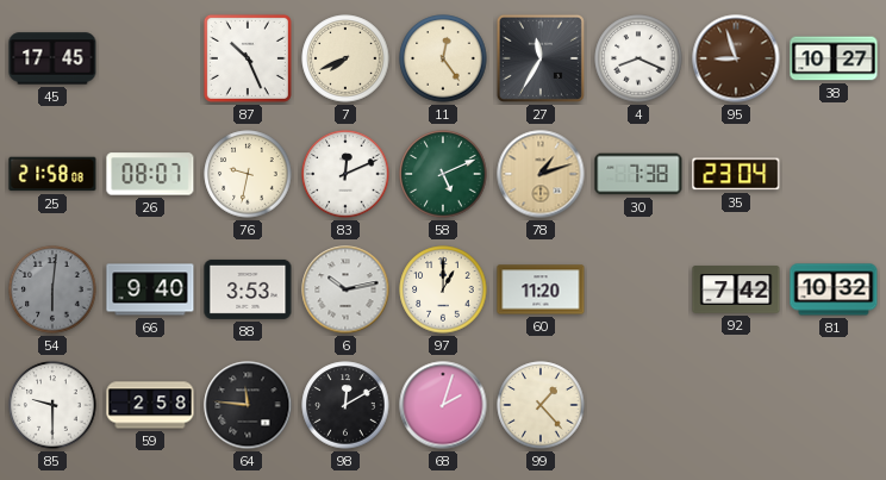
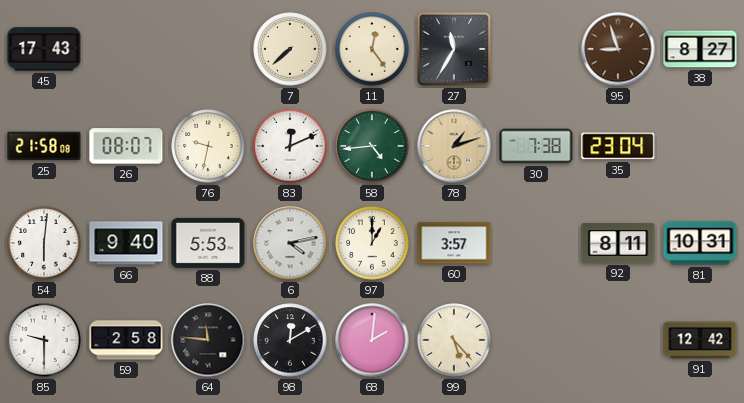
45: 17:45 -> 17:43 (44, 49)
87: 10:26 -> none (248, 58)
7: 7:41 -> 7:38 (290, 49)
4: 8:19 -> none (638, 58)
38: 10:27 -> 8:27 (700, 49)
58: 5:11 -> 4:44 (372, 146)
54 dial: grey -> white (44, 243)
88: 3:53 -> 5:53 (208, 243)
6: 10:13 -> 4:13 (290, 243)
60: 11:20 -> 3:57 (454, 243)
92: 7:42 -> 8:11 (618, 243)
81: 10:32 -> 10:31 (700, 243)
68: 2:03 -> 2:01 (372, 340)
99: 1:23 -> 5:23 (454, 340)
91: none -> 12:42 (700, 340)
